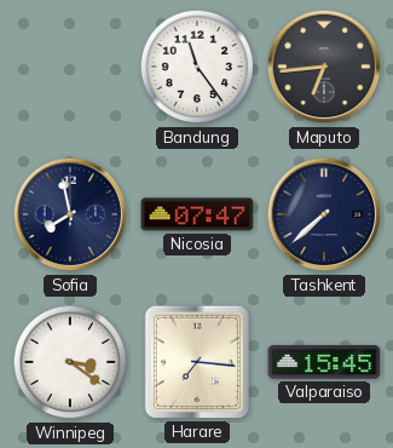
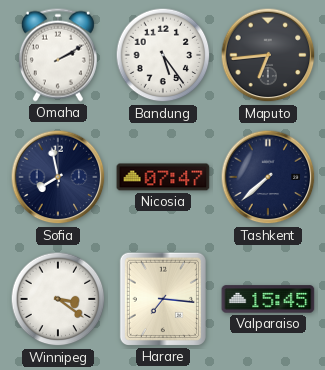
Omaha: none -> 2:10 (58, 55)
Bandung: 11:24 -> 5:24 (163, 55)
